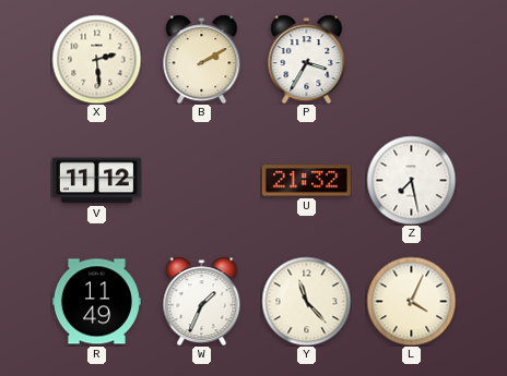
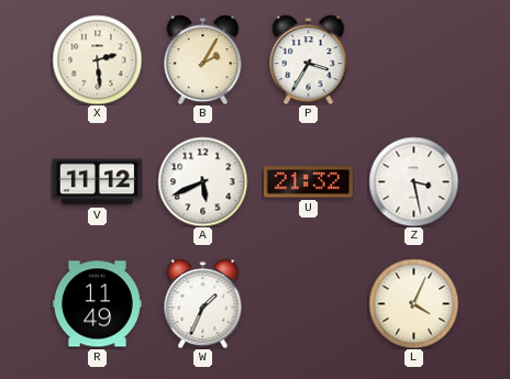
B: 2:10 -> 2:05 (203, 59)
A: none -> 5:41 (202, 181)
Z: 7:28 -> 3:28 (413, 181)
Y: 11:23 -> none (306, 301)
